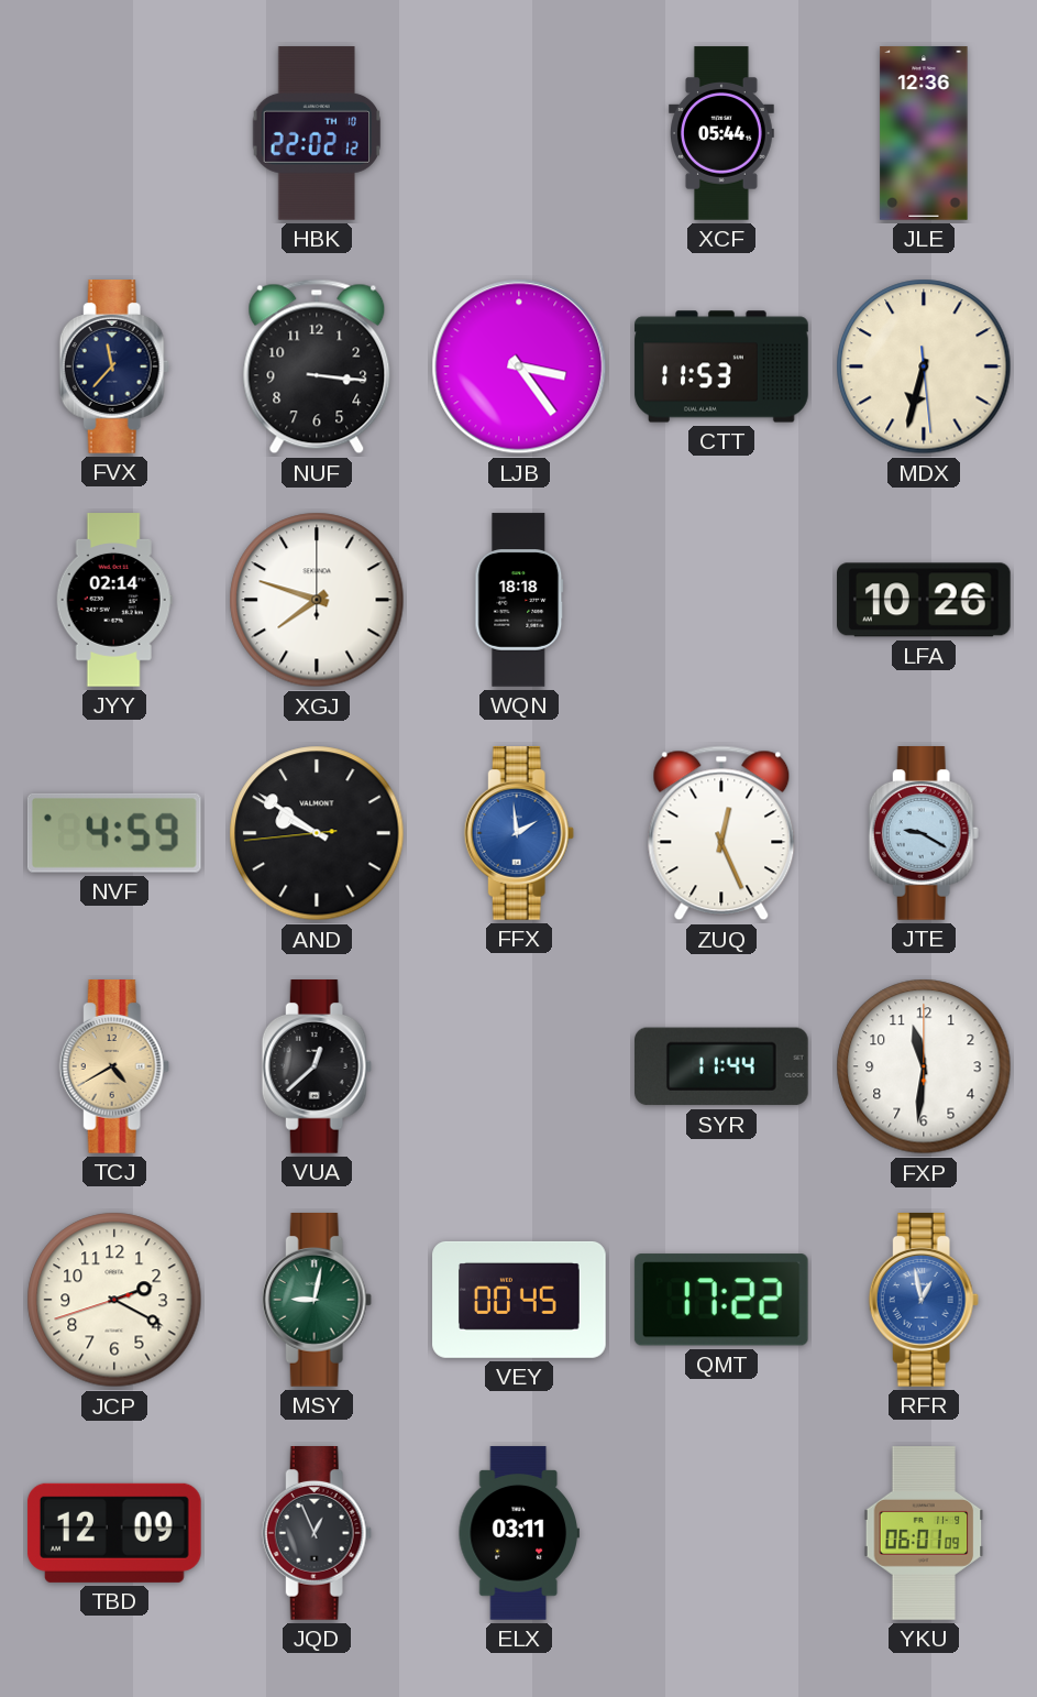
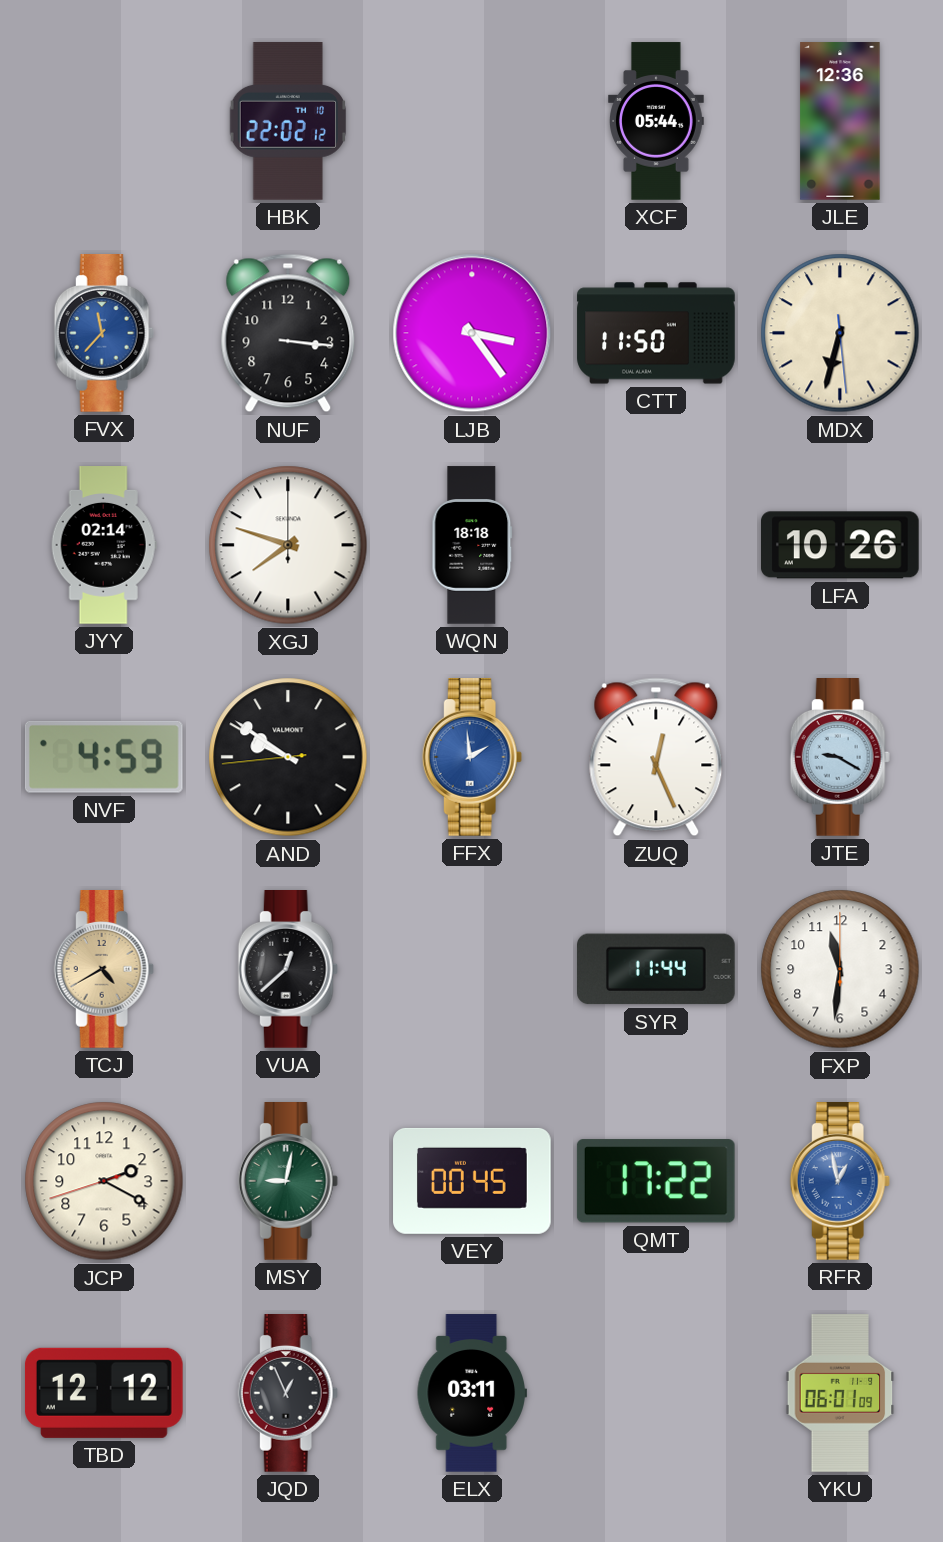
FVX dial: navy -> blue (104, 333)
CTT: 11:53 -> 11:50 (656, 333)
TBD: 12:09 -> 12:12 (104, 1393)
